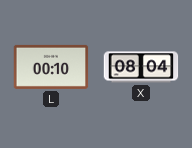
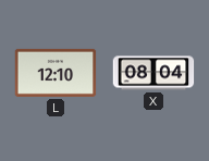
L: 00:10 -> 12:10 (56, 73)
